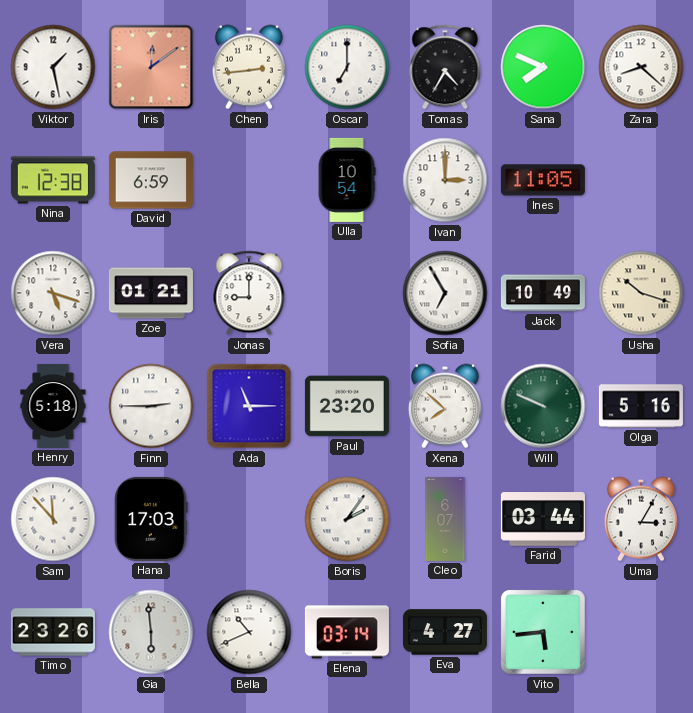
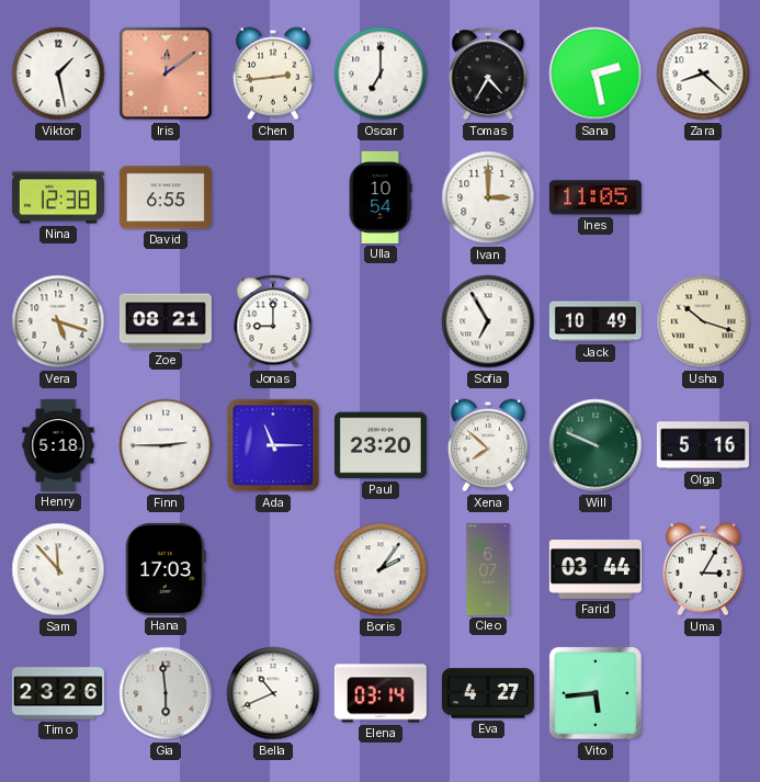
Sana: 7:49 -> 2:28 (595, 73)
David: 6:59 -> 6:55 (166, 197)
Zoe: 01:21 -> 08:21 (166, 321)
